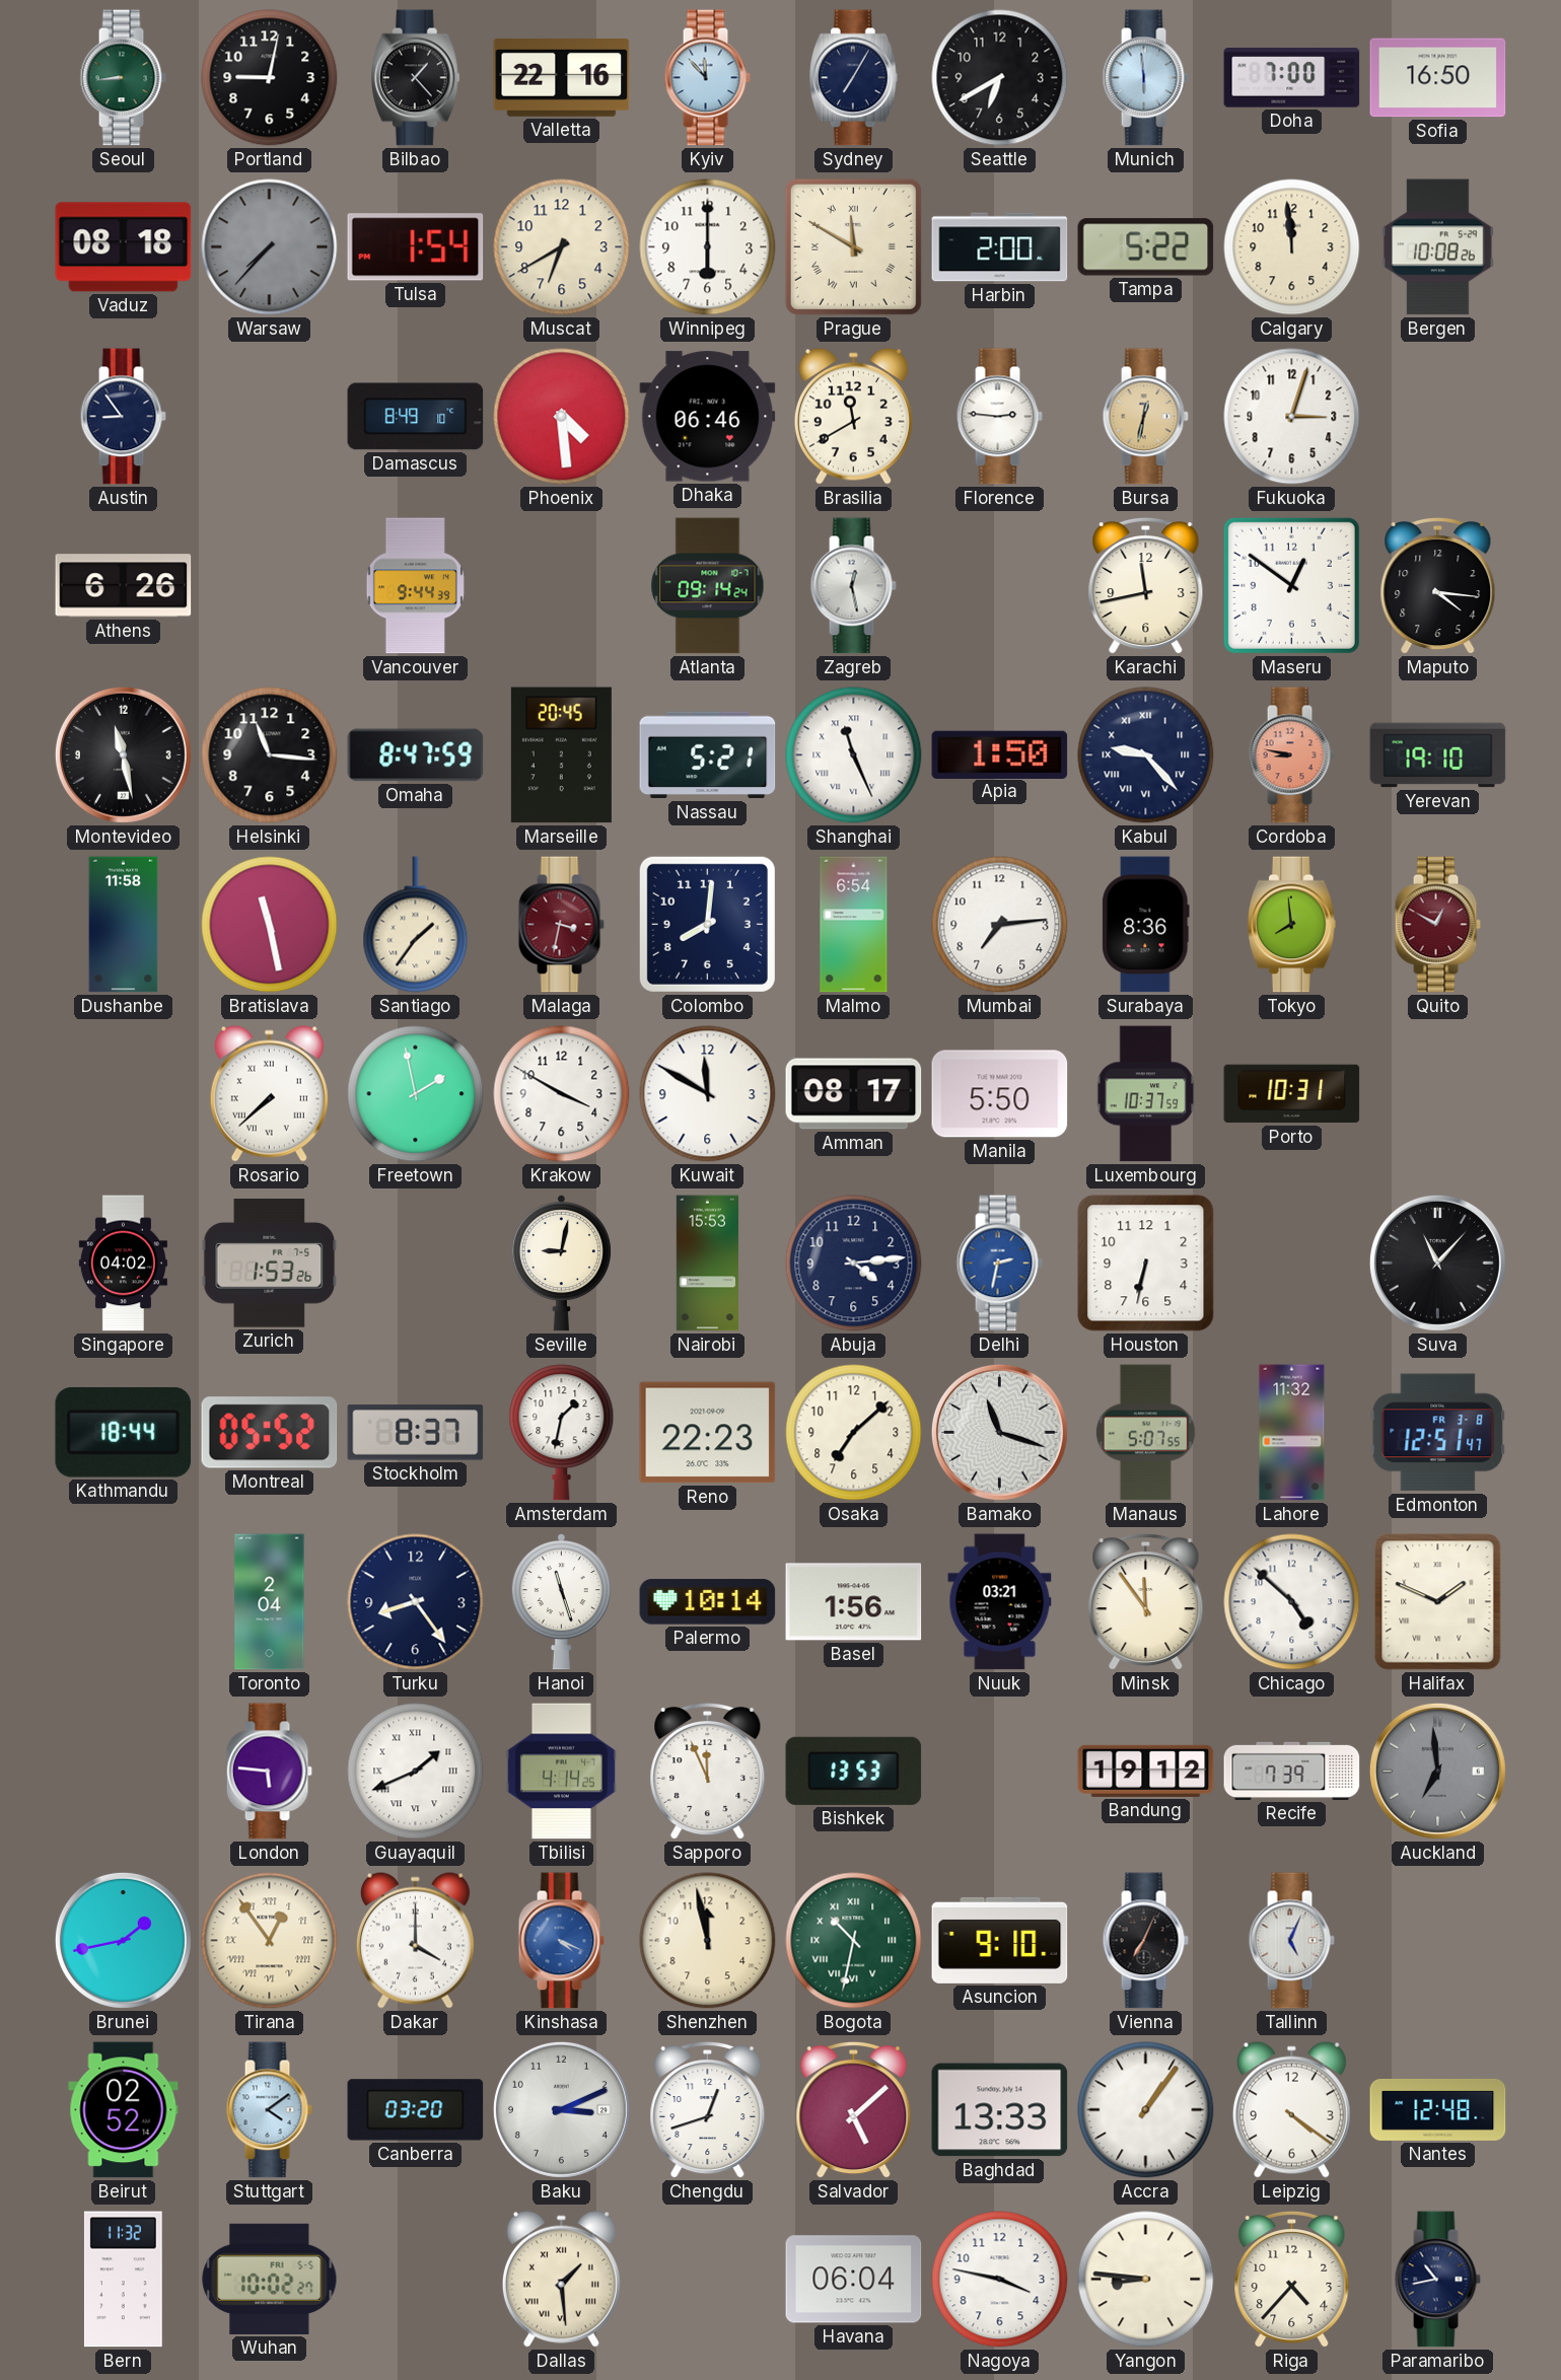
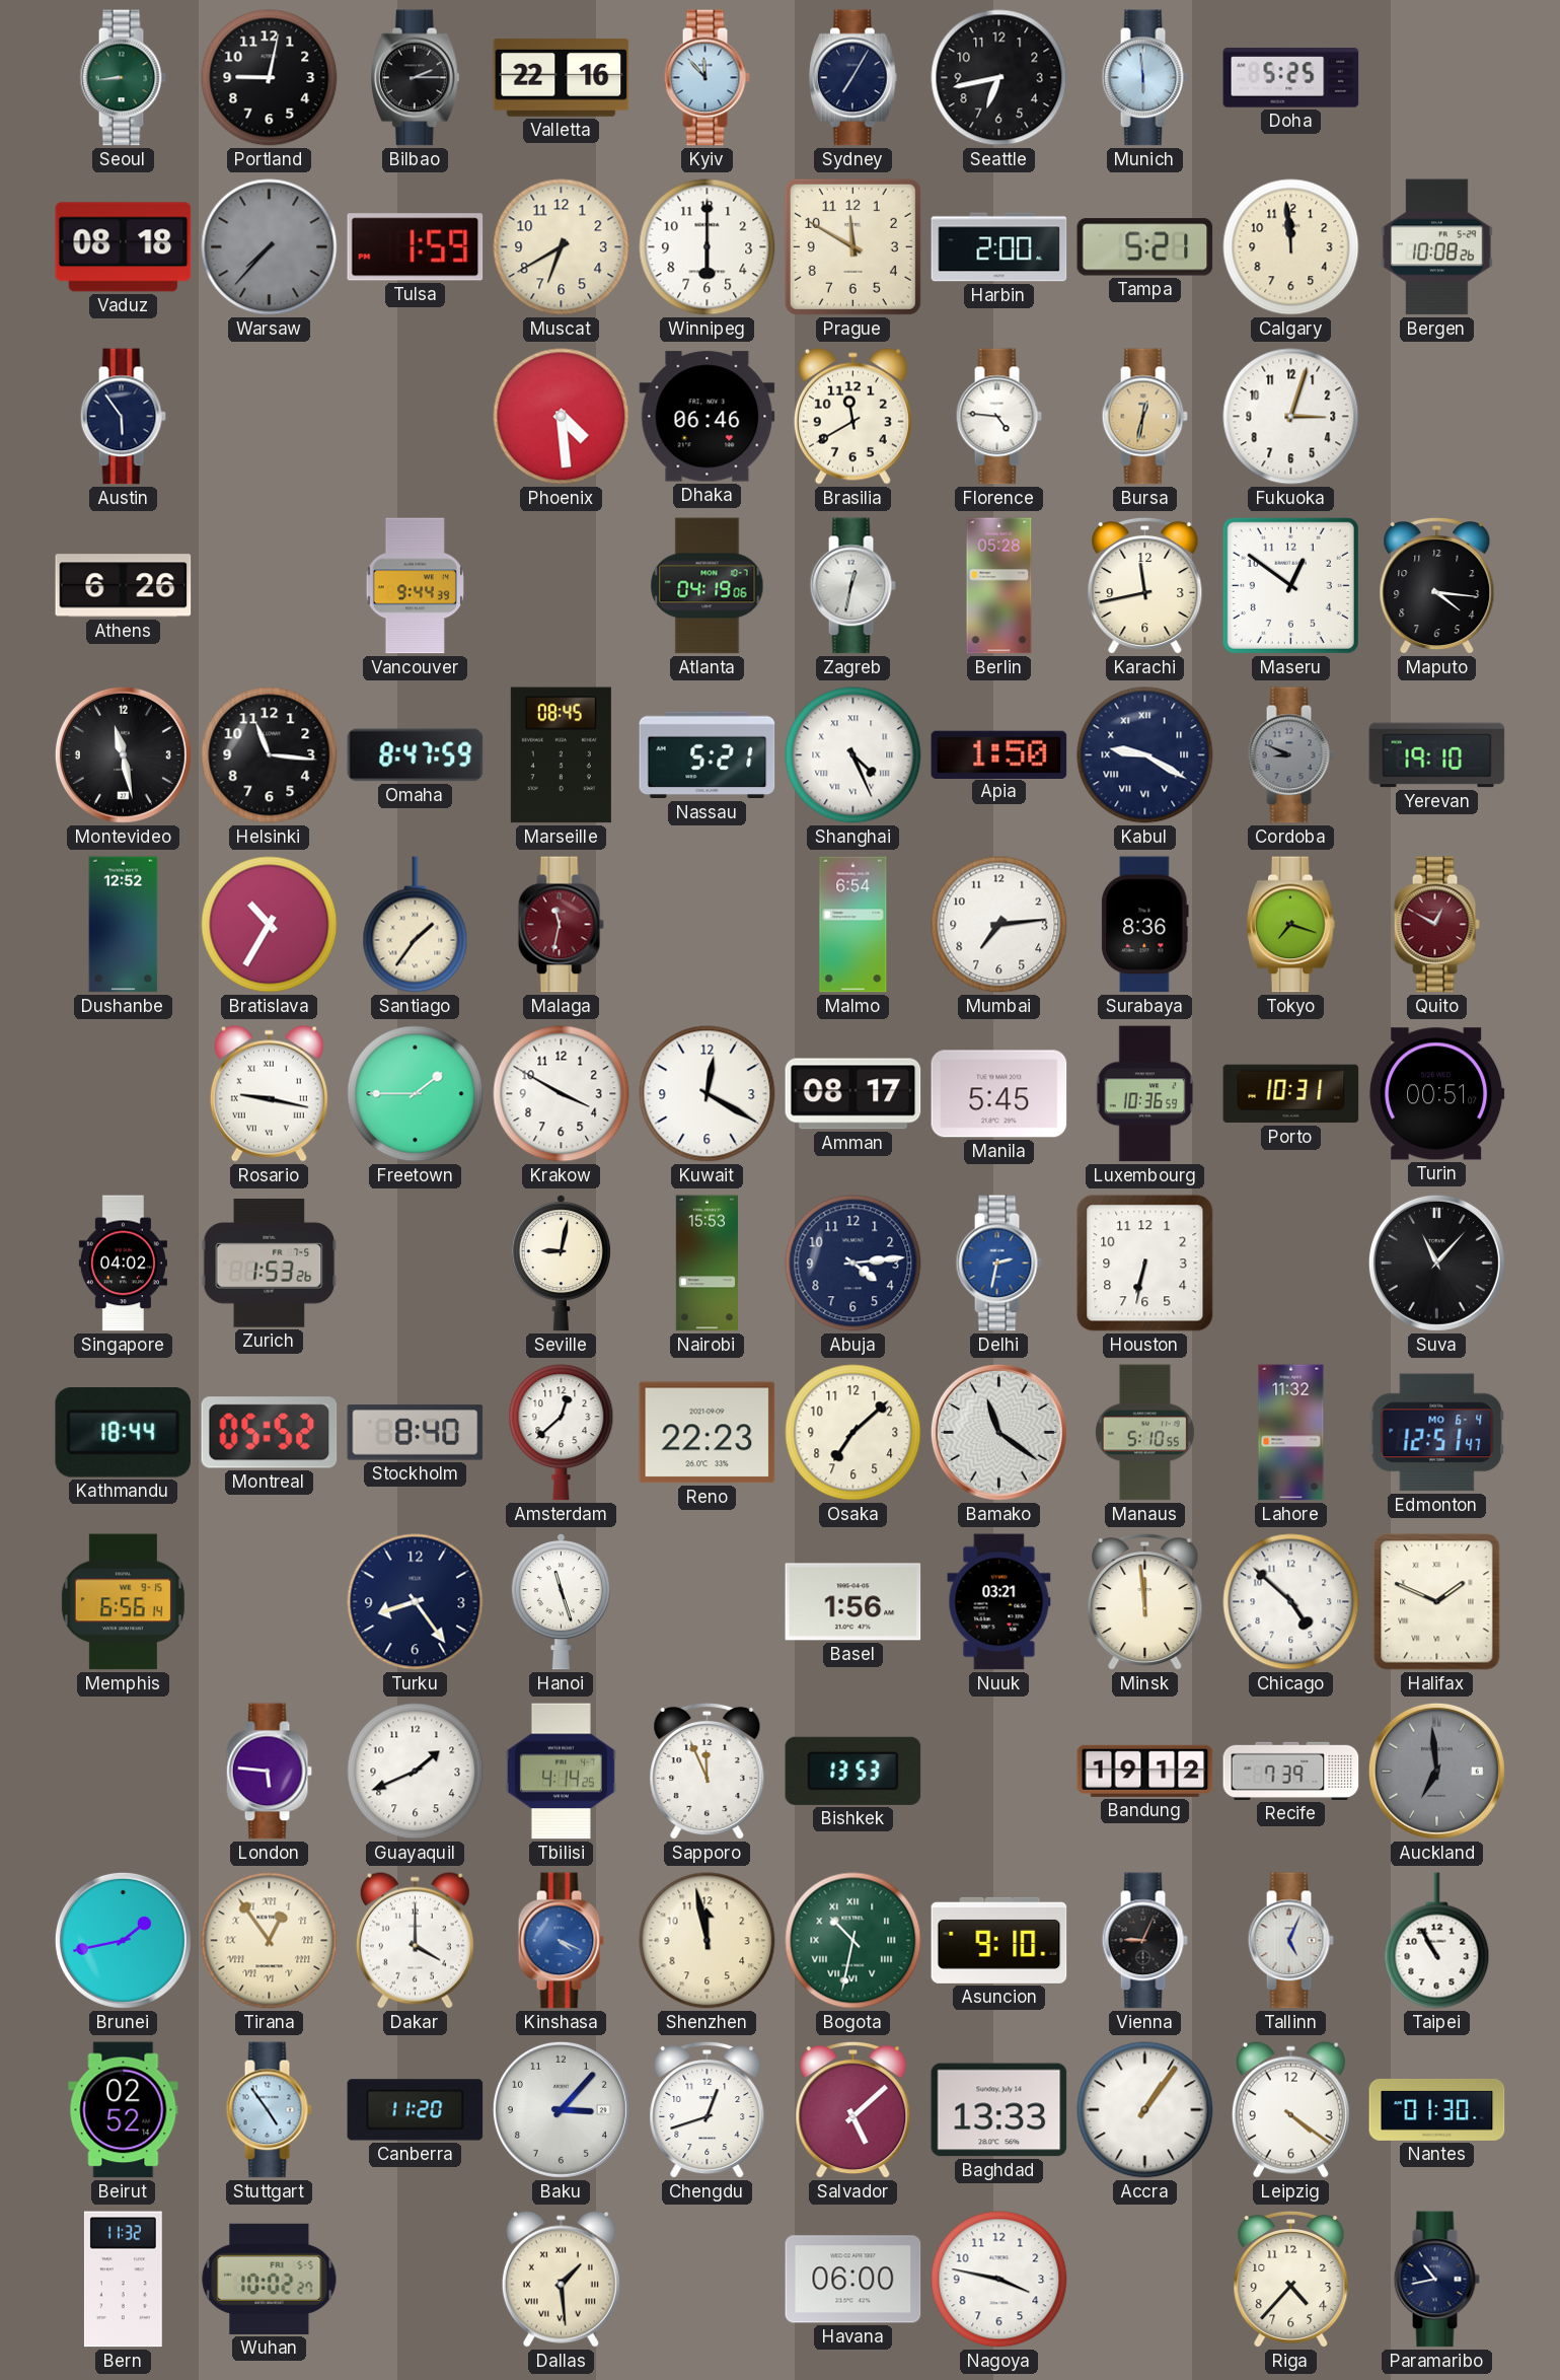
Bilbao: 1:23 -> 2:15 (416, 78)
Seattle: 6:40 -> 6:43 (999, 78)
Doha: 7:00 -> 5:25 (1291, 78)
Sofia: 16:50 -> none (1438, 78)
Tulsa: 1:54 -> 1:59 (416, 247)
Prague numerals: Roman -> Arabic (852, 246)
Tampa: 5:22 -> 5:21 (1145, 247)
Austin: 8:54 -> 5:54 (123, 417)
Damascus: 8:49 -> none (416, 417)
Florence: 2:46 -> 4:46 (998, 417)
Atlanta: 09:14 -> 04:19 (708, 586)
Zagreb: 12:28 -> 12:32 (852, 586)
Berlin: none -> 05:28 (999, 586)
Marseille: 20:45 -> 08:45 (561, 755)
Shanghai: 11:26 -> 4:26 (853, 755)
Kabul: 9:23 -> 9:20 (1145, 755)
Cordoba: 8:47 -> 8:49 (1290, 755)
Cordoba dial: salmon -> grey (1290, 755)
Dushanbe: 11:58 -> 12:52 (124, 925)
Bratislava: 11:28 -> 10:35 (270, 925)
Malaga: 3:32 -> 11:32 (561, 925)
Colombo: 8:01 -> none (707, 924)
Tokyo: 7:59 -> 7:18 (1291, 925)
Rosario: 7:38 -> 9:17 (269, 1093)
Freetown: 1:58 -> 1:45 (416, 1094)
Kuwait: 11:50 -> 12:20 (708, 1094)
Manila: 5:50 -> 5:45 (999, 1094)
Luxembourg: 10:37 -> 10:36 (1145, 1094)
Turin: none -> 00:51 (1437, 1094)
Stockholm: 8:37 -> 8:40 (416, 1433)
Amsterdam: 1:32 -> 12:38 (562, 1433)
Bamako: 11:18 -> 11:21 (998, 1432)
Manaus: 5:07 -> 5:10 (1144, 1433)
Edmonton date: FR 3-8 -> MO 6-4 (1437, 1433)
Memphis: none -> 6:56 (123, 1602)
Toronto: 2:04 -> none (270, 1602)
Palermo: 10:14 -> none (708, 1602)
Minsk: 11:54 -> 11:59 (1145, 1602)
Guayaquil numerals: Roman -> Arabic (416, 1772)
Vienna: 7:04 -> 9:04 (1144, 1941)
Taipei: none -> 10:55 (1437, 1941)
Stuttgart: 4:09 -> 4:54 (269, 2110)
Canberra: 03:20 -> 11:20 (416, 2110)
Baku: 3:11 -> 3:07 (561, 2109)
Nantes: 12:48 -> 01:30 (1437, 2109)
Havana: 06:04 -> 06:00 (853, 2280)
Yangon: 8:46 -> none (1146, 2280)
